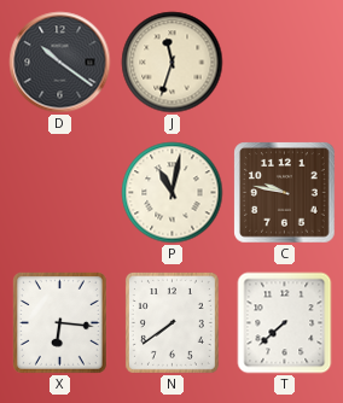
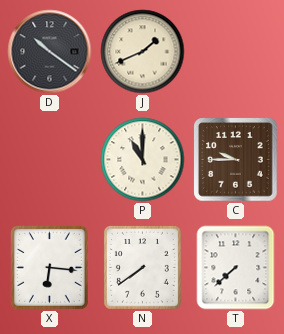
J: 11:33 -> 1:41 (143, 52)
P: 11:02 -> 11:00 (143, 160)
C: 9:47 -> 9:45 (236, 160)
